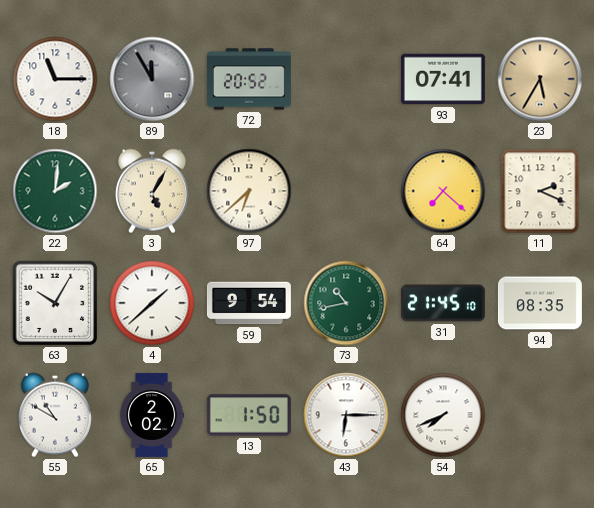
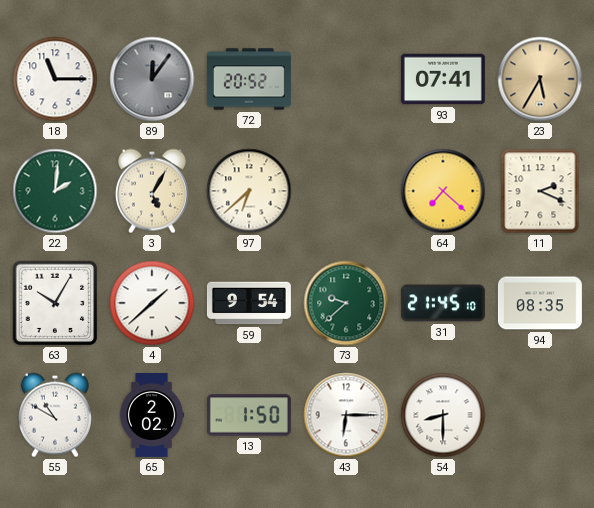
89: 11:55 -> 12:06 (152, 79)
73: 10:43 -> 9:38 (346, 303)
54: 7:41 -> 8:30 (443, 415)
